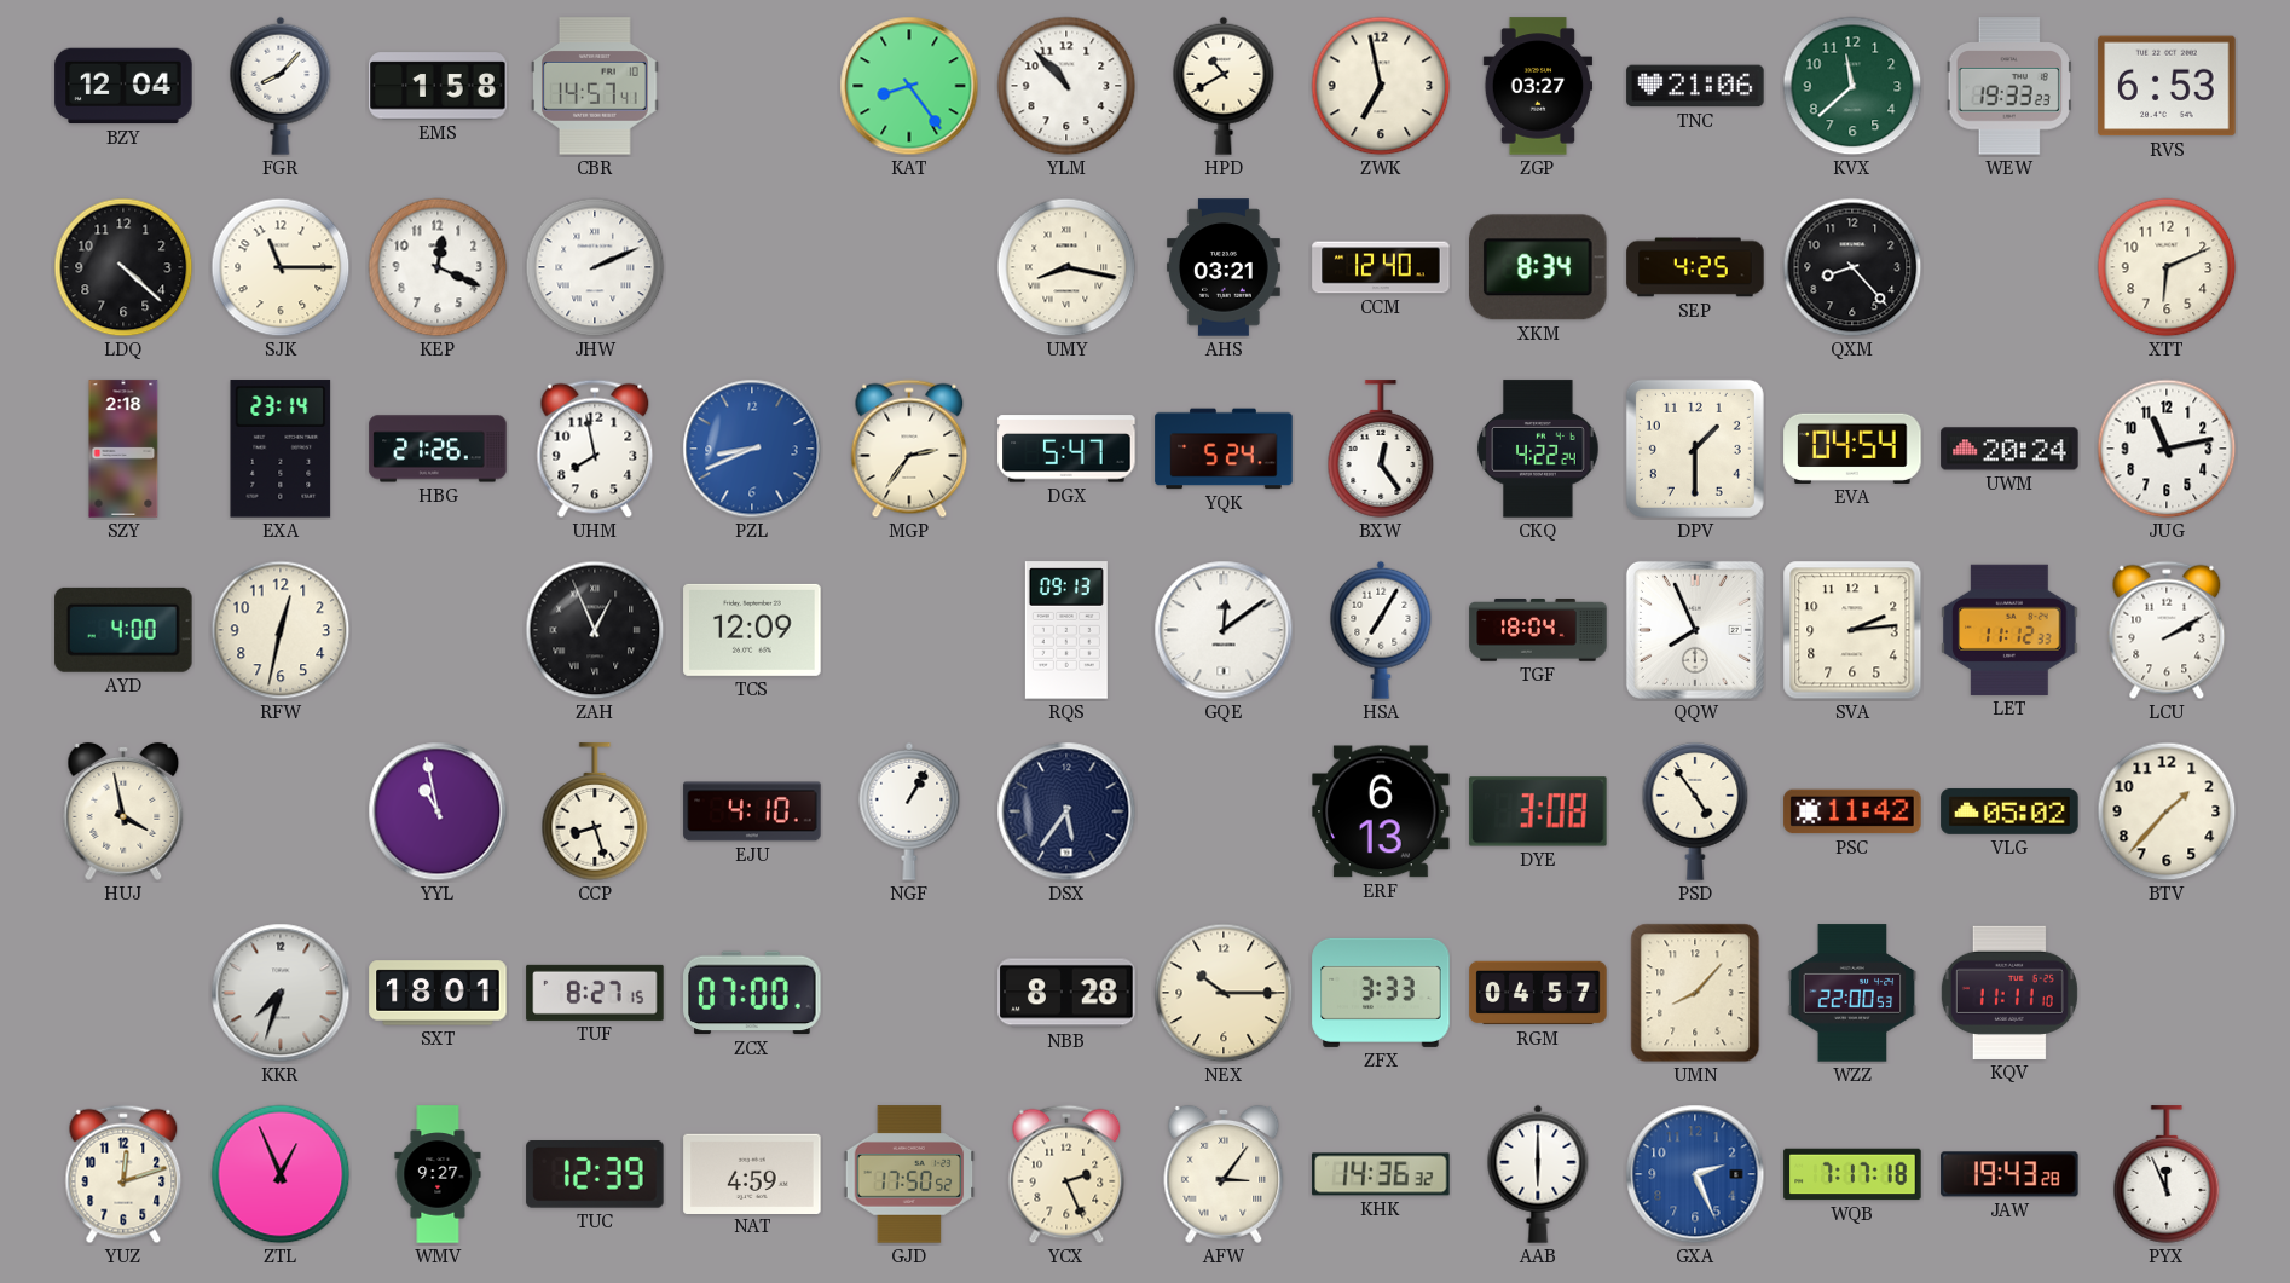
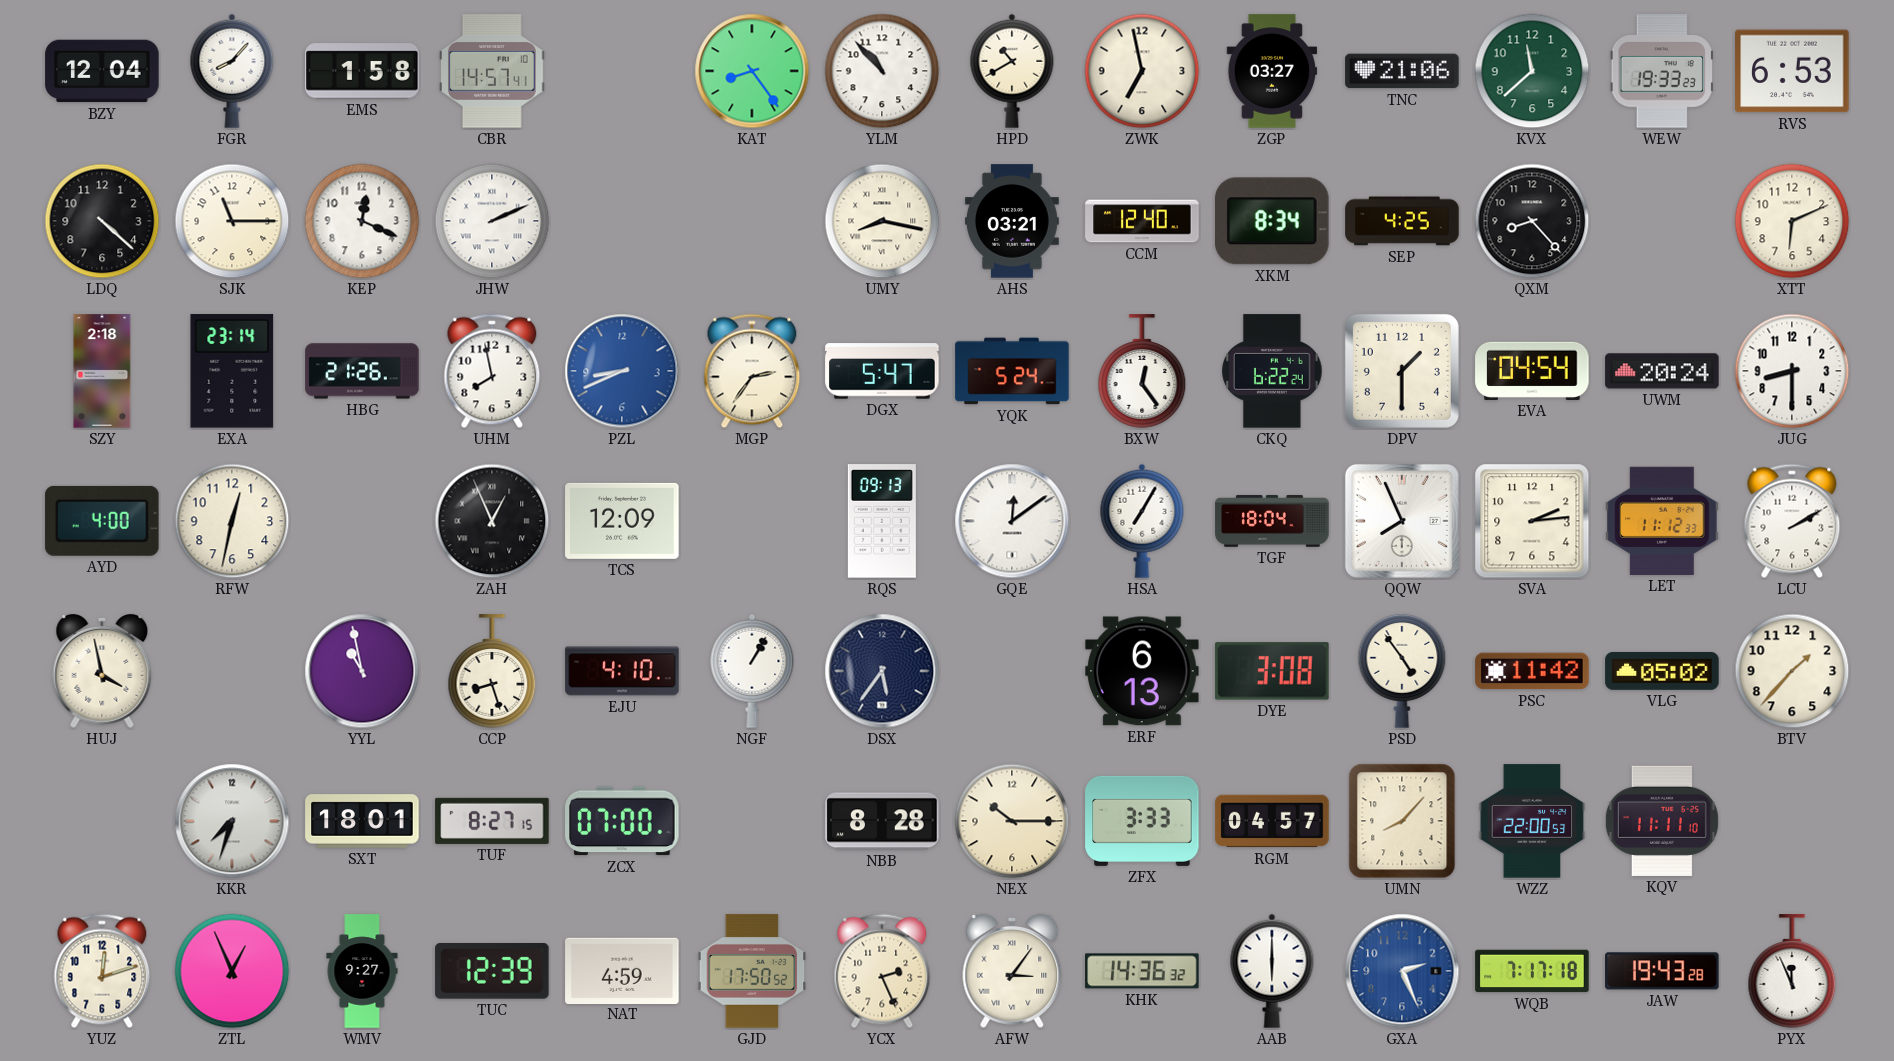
CKQ: 4:22 -> 6:22 (1272, 371)
JUG: 11:13 -> 8:30 (1792, 371)
